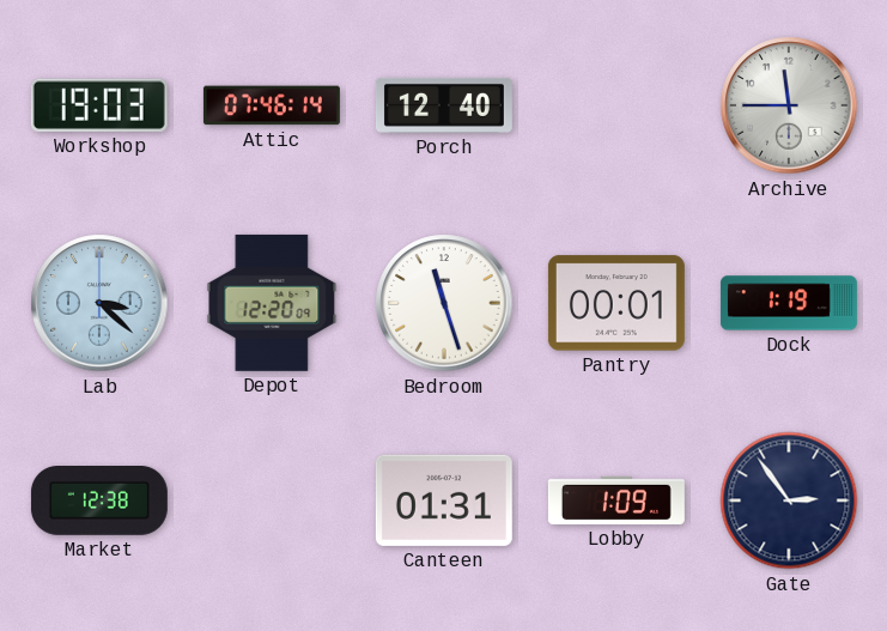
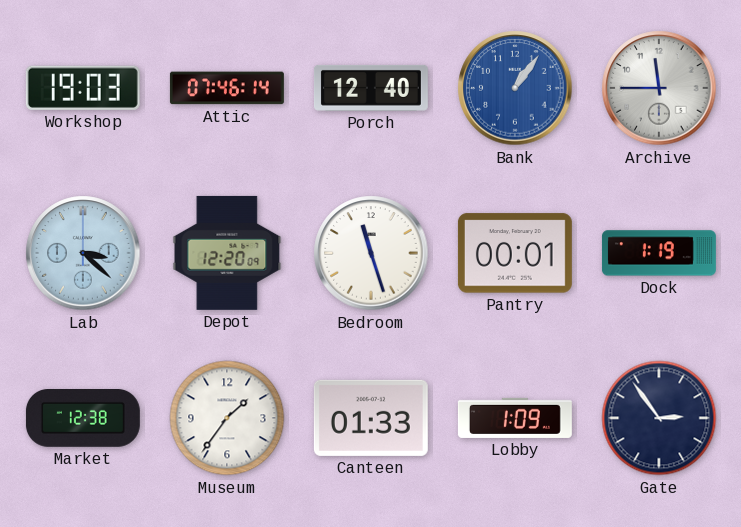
Bank: none -> 1:06 (515, 88)
Museum: none -> 1:36 (227, 418)
Canteen: 01:31 -> 01:33 (371, 418)
